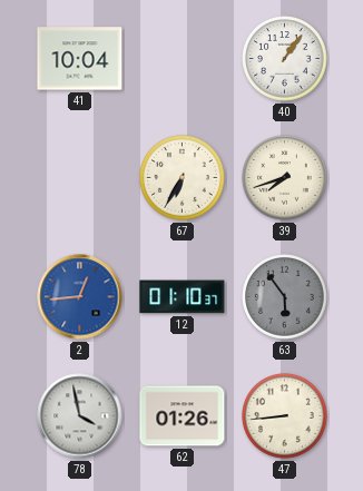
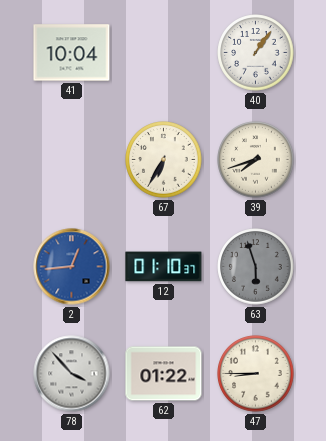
63: 5:54 -> 5:57 (256, 267)
78: 3:58 -> 3:53 (72, 374)
62: 01:26 -> 01:22 (164, 374)
47: 8:44 -> 8:45 (256, 374)
